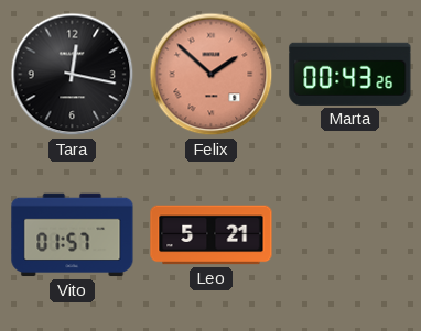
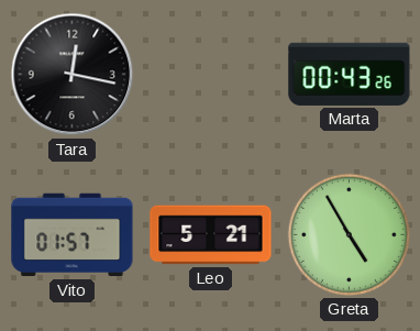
Felix: 1:52 -> none (212, 75)
Greta: none -> 4:55 (349, 234)
